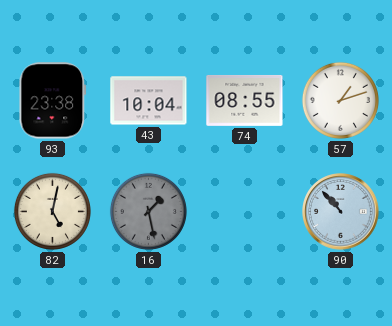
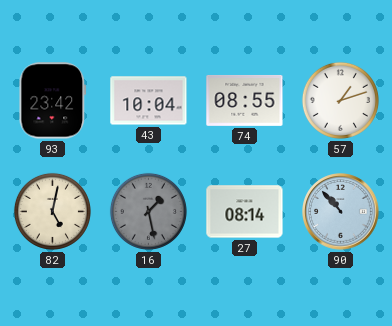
93: 23:38 -> 23:42 (53, 101)
27: none -> 08:14 (245, 212)
